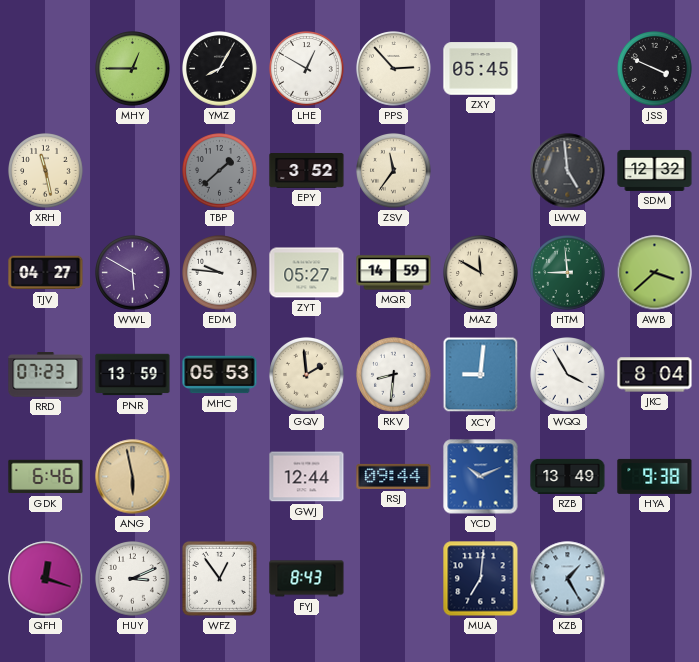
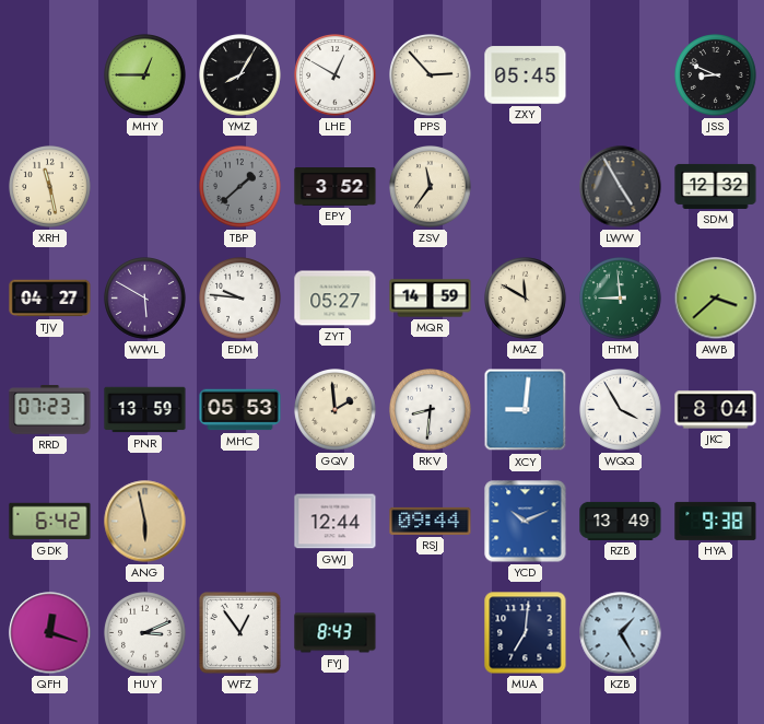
JSS: 3:49 -> 8:49 (716, 75)
LWW: 4:59 -> 4:55 (621, 187)
GDK: 6:46 -> 6:42 (50, 522)
